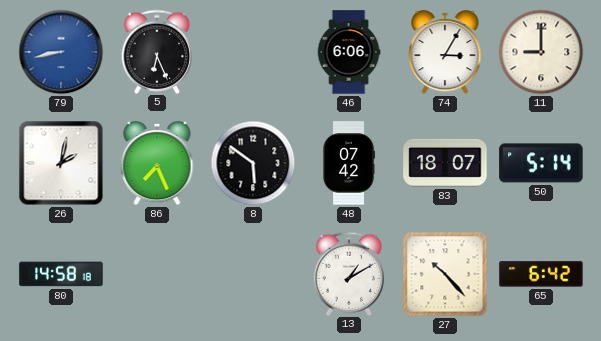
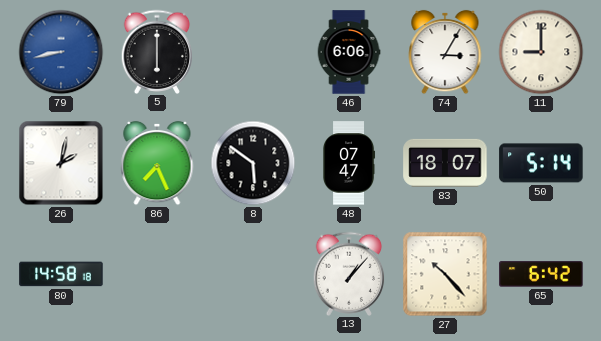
5: 6:26 -> 6:00 (157, 51)
48: 07:42 -> 07:47 (349, 163)
13: 1:10 -> 1:07 (349, 273)
